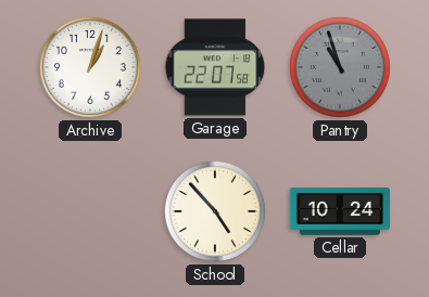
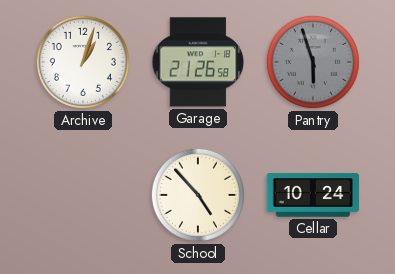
Garage: 22:07 -> 21:26 (198, 62)
Pantry: 10:57 -> 5:57 (313, 62)
